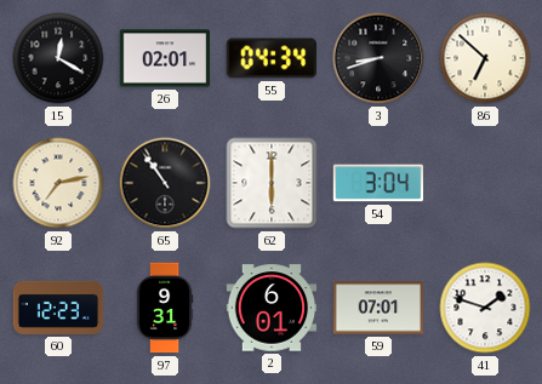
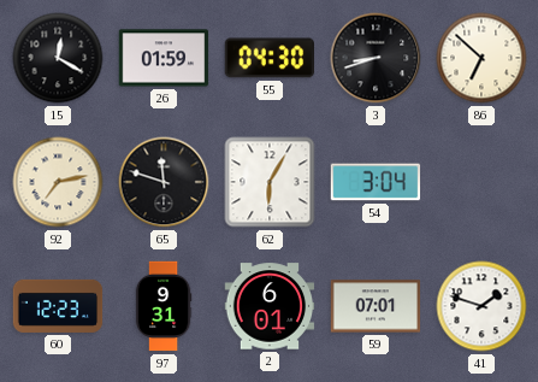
26: 02:01 -> 01:59 (164, 58)
55: 04:34 -> 04:30 (268, 58)
65: 10:54 -> 11:48 (164, 182)
62: 6:00 -> 6:05 (270, 182)
